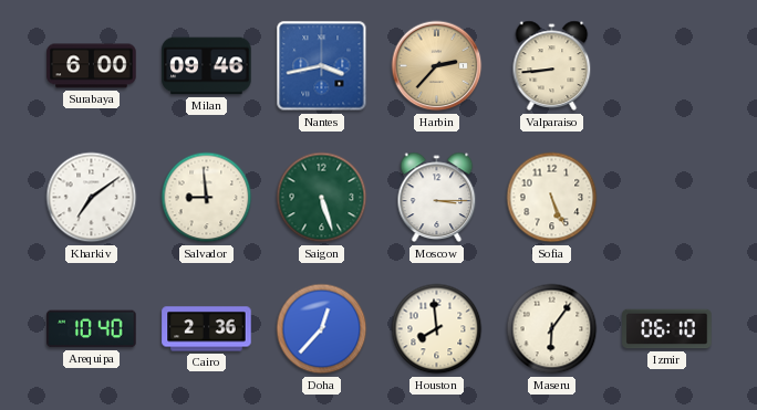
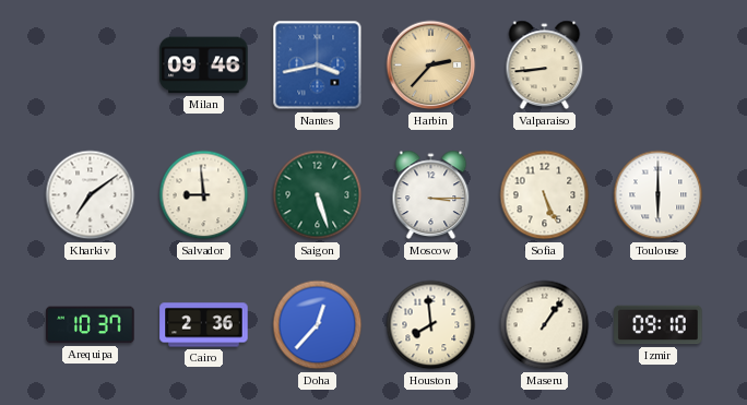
Surabaya: 6:00 -> none (92, 66)
Toulouse: none -> 6:00 (659, 195)
Arequipa: 10:40 -> 10:37 (91, 325)
Maseru: 6:06 -> 1:06 (545, 325)
Izmir: 06:10 -> 09:10 (659, 325)
